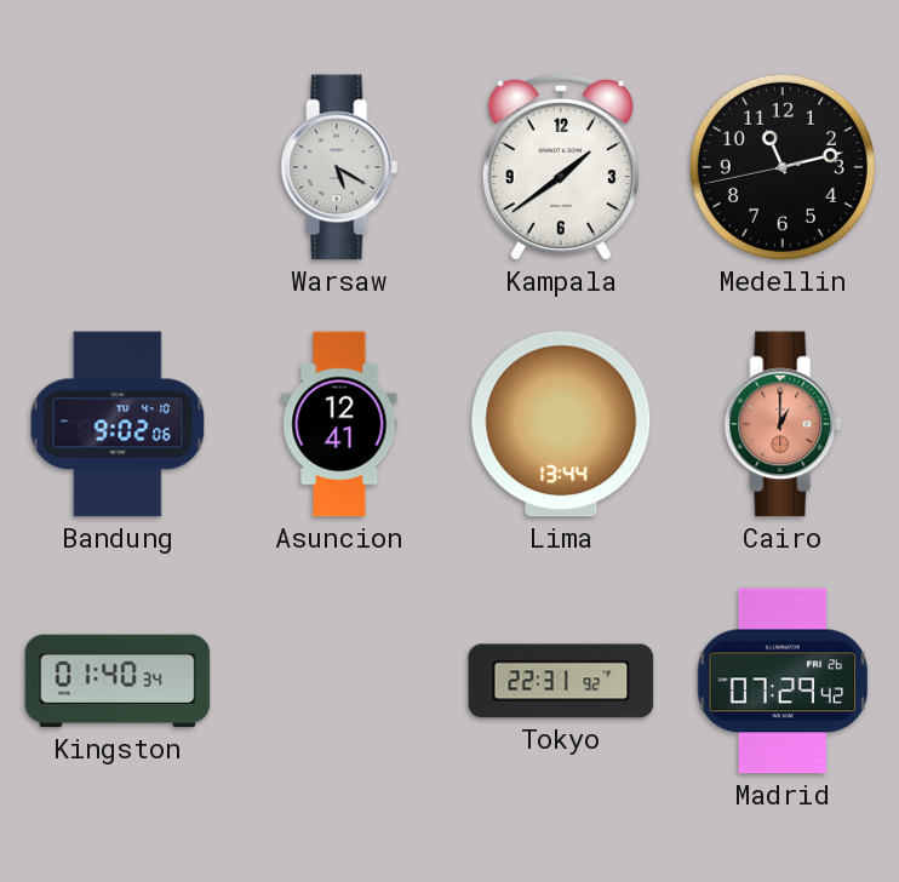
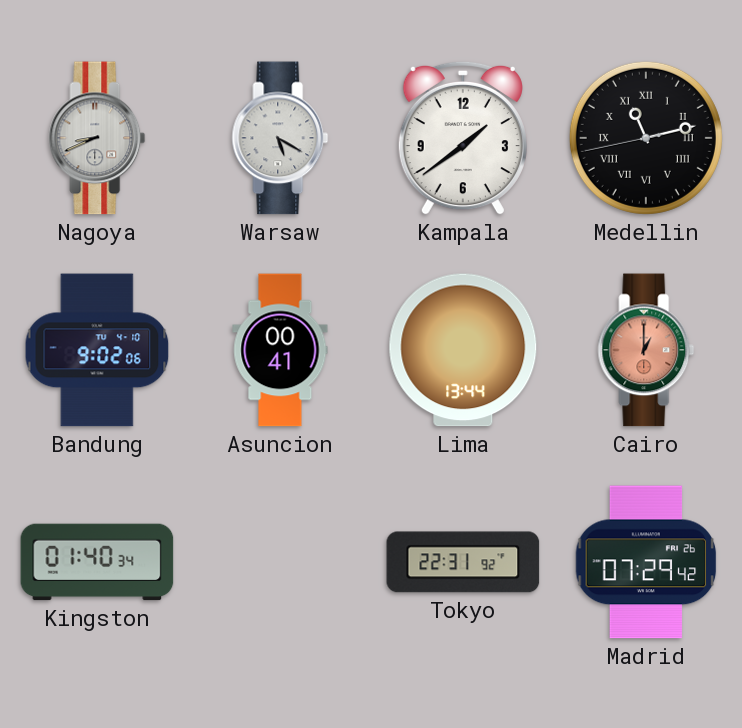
Nagoya: none -> 8:41 (97, 138)
Medellin numerals: Arabic -> Roman (646, 138)
Asuncion: 12:41 -> 00:41 (280, 350)
